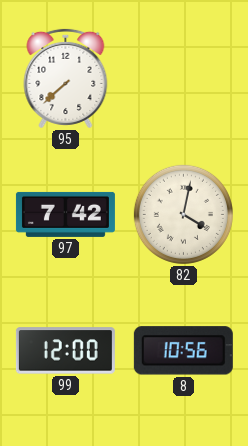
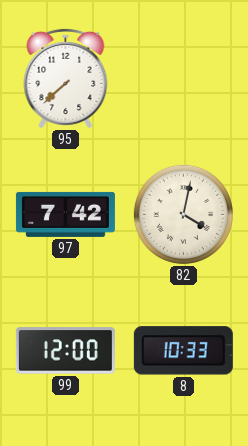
8: 10:56 -> 10:33 (183, 351)
